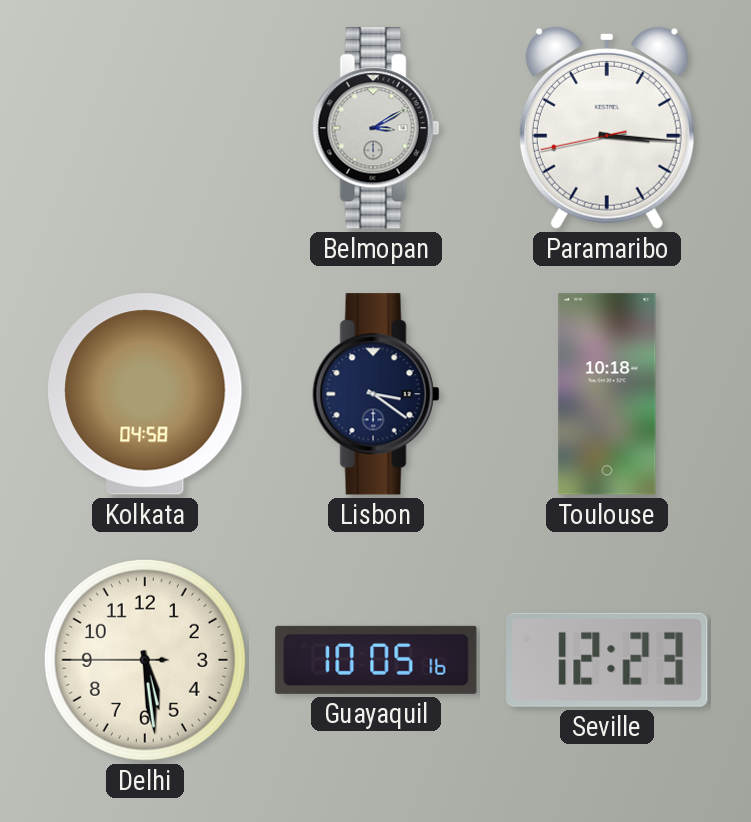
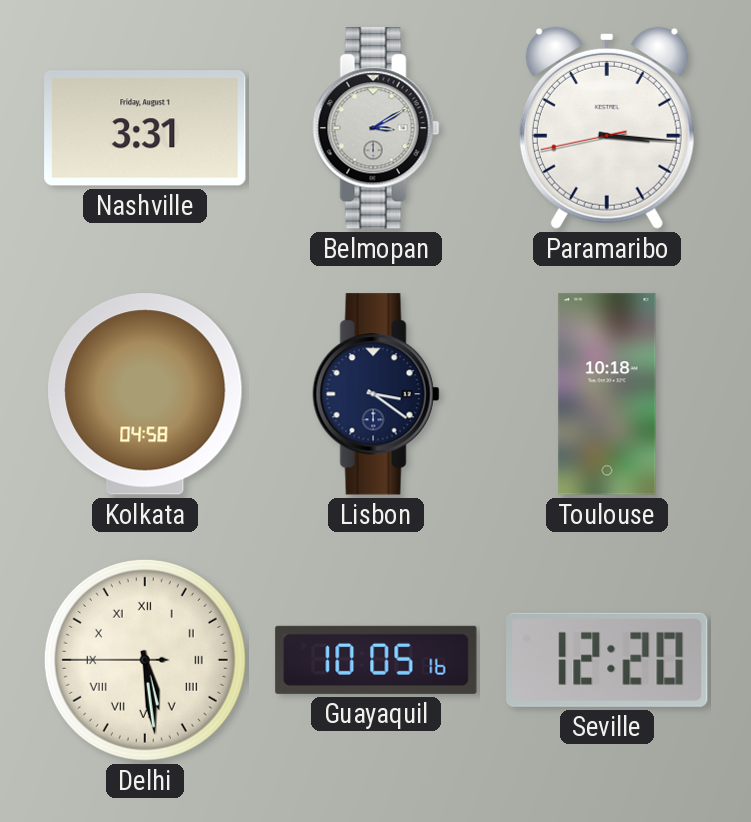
Nashville: none -> 3:31 (145, 128)
Delhi numerals: Arabic -> Roman (145, 660)
Seville: 12:23 -> 12:20 (607, 660)
